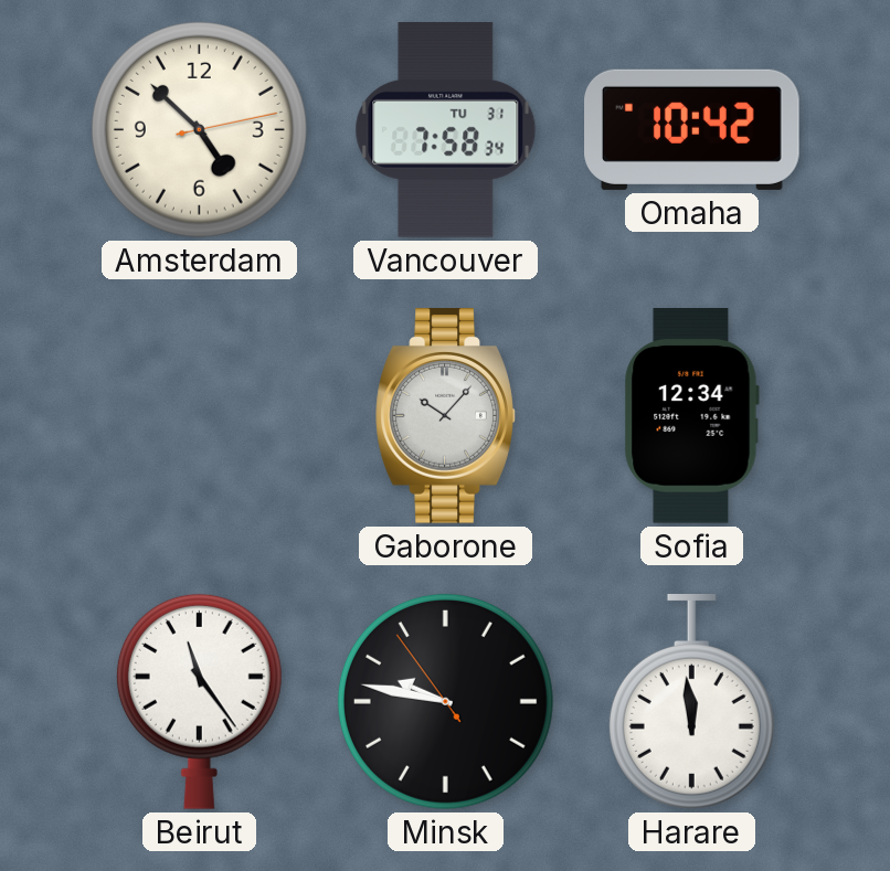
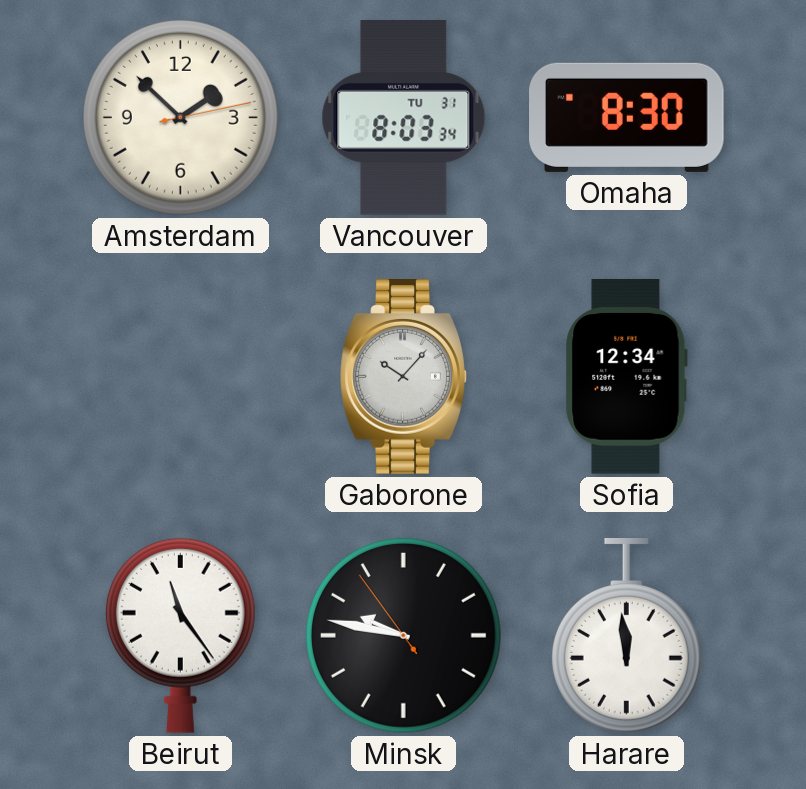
Amsterdam: 4:52 -> 1:52 (180, 117)
Vancouver: 7:58 -> 8:03 (404, 118)
Omaha: 10:42 -> 8:30 (627, 117)
